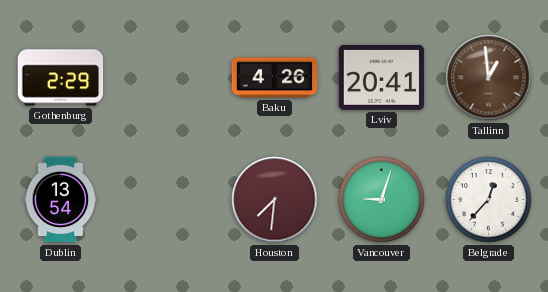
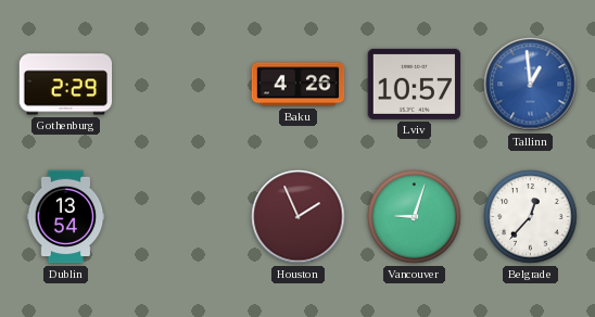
Lviv: 20:41 -> 10:57 (415, 84)
Tallinn dial: brown -> blue (531, 85)
Houston: 7:31 -> 1:56 (299, 217)
